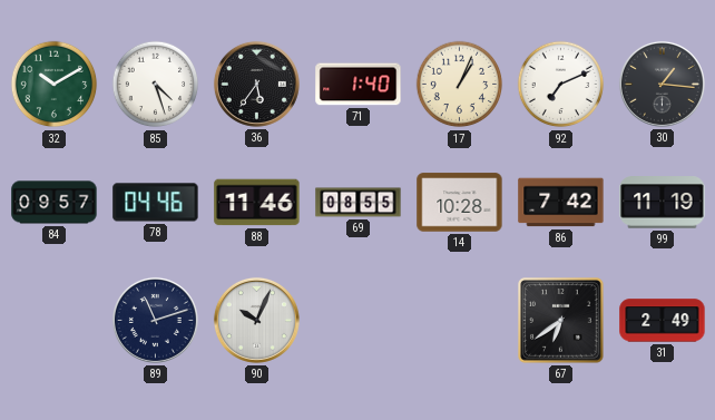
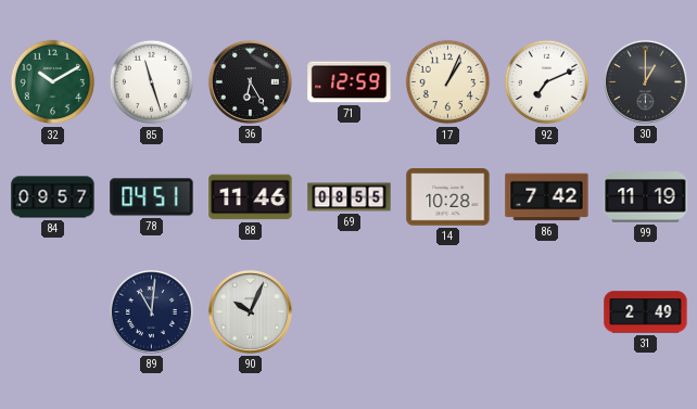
85: 4:27 -> 11:27 (152, 82)
36: 5:36 -> 6:25 (250, 81)
71: 1:40 -> 12:59 (350, 82)
30: 1:16 -> 1:00 (645, 81)
78: 04:46 -> 04:51 (152, 197)
89: 11:12 -> 11:01 (151, 311)
67: 6:39 -> none (561, 321)
